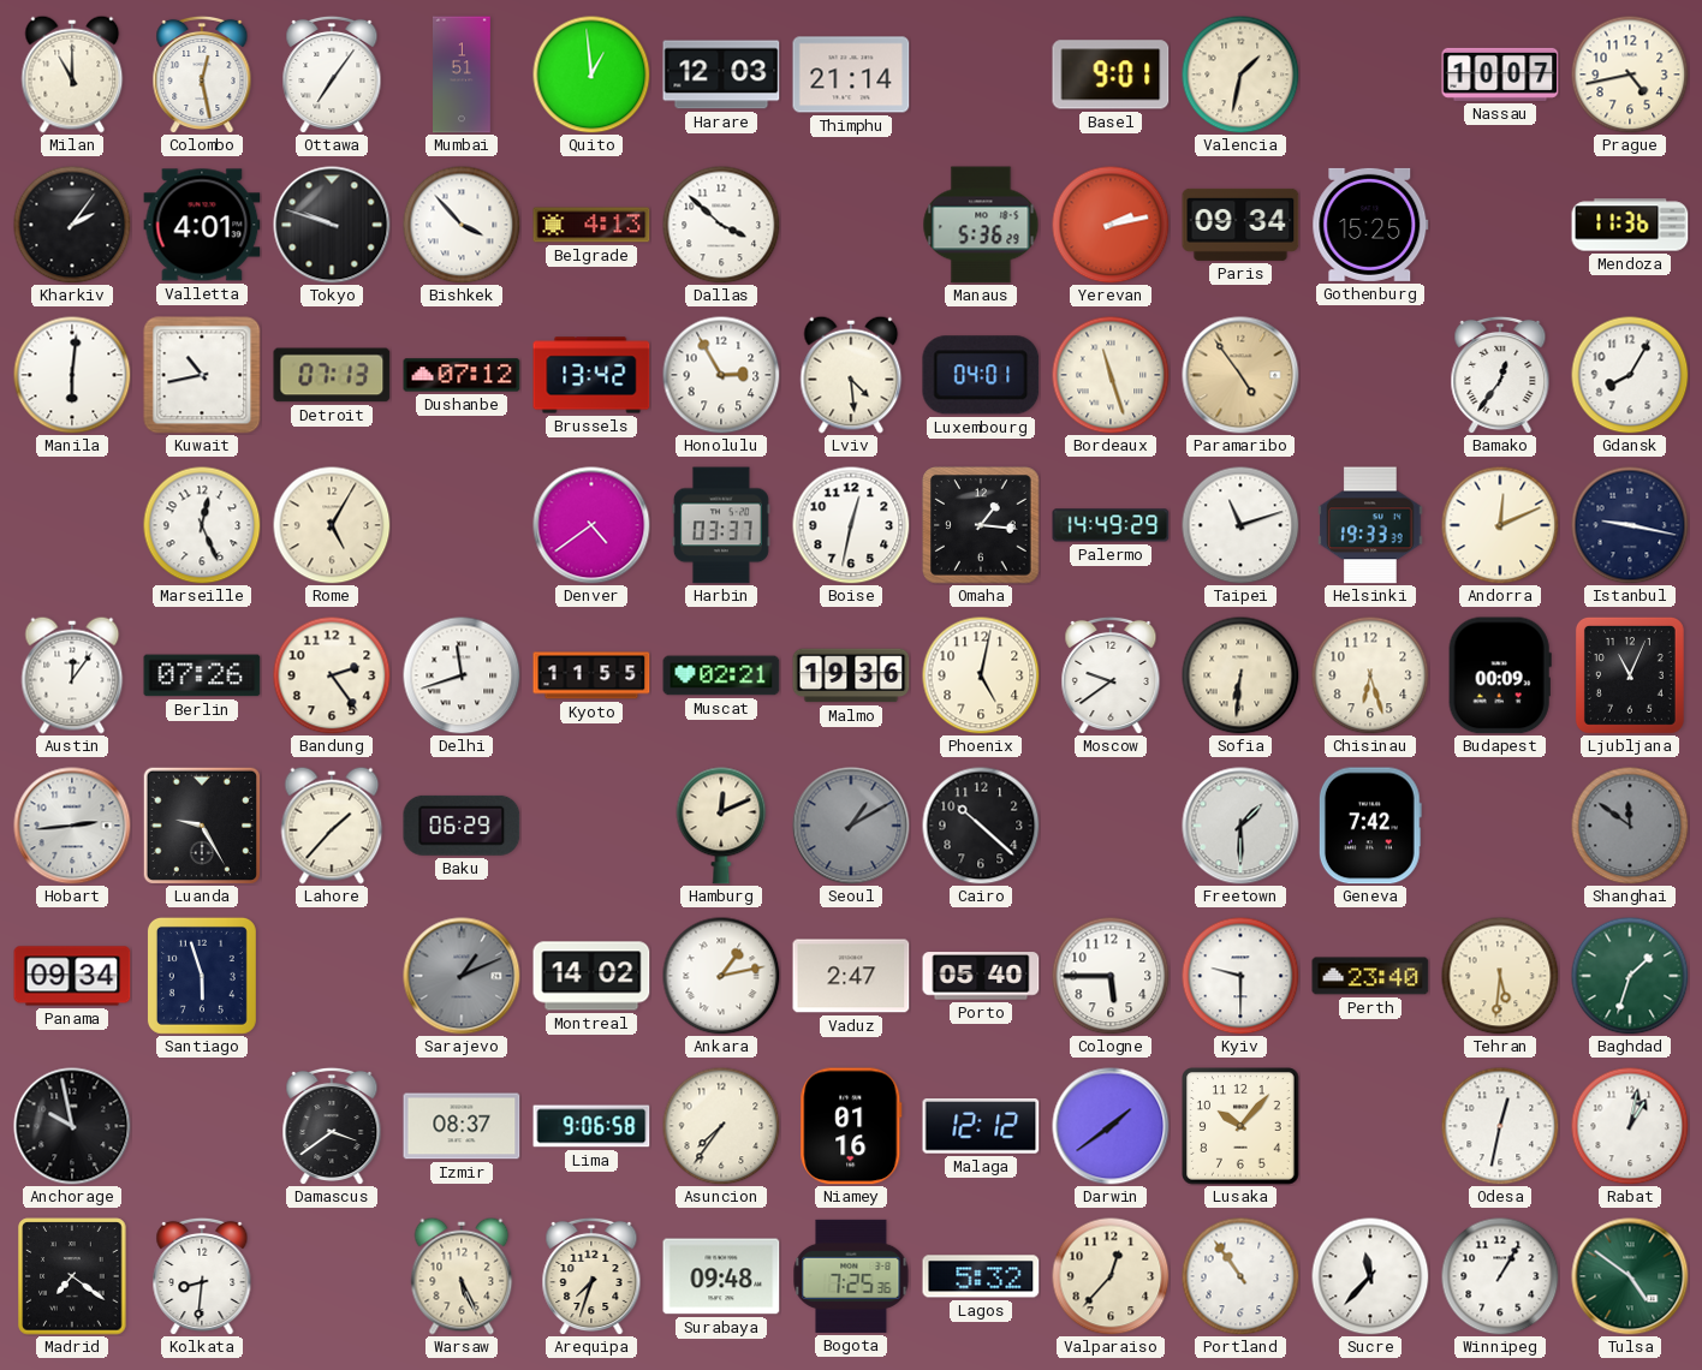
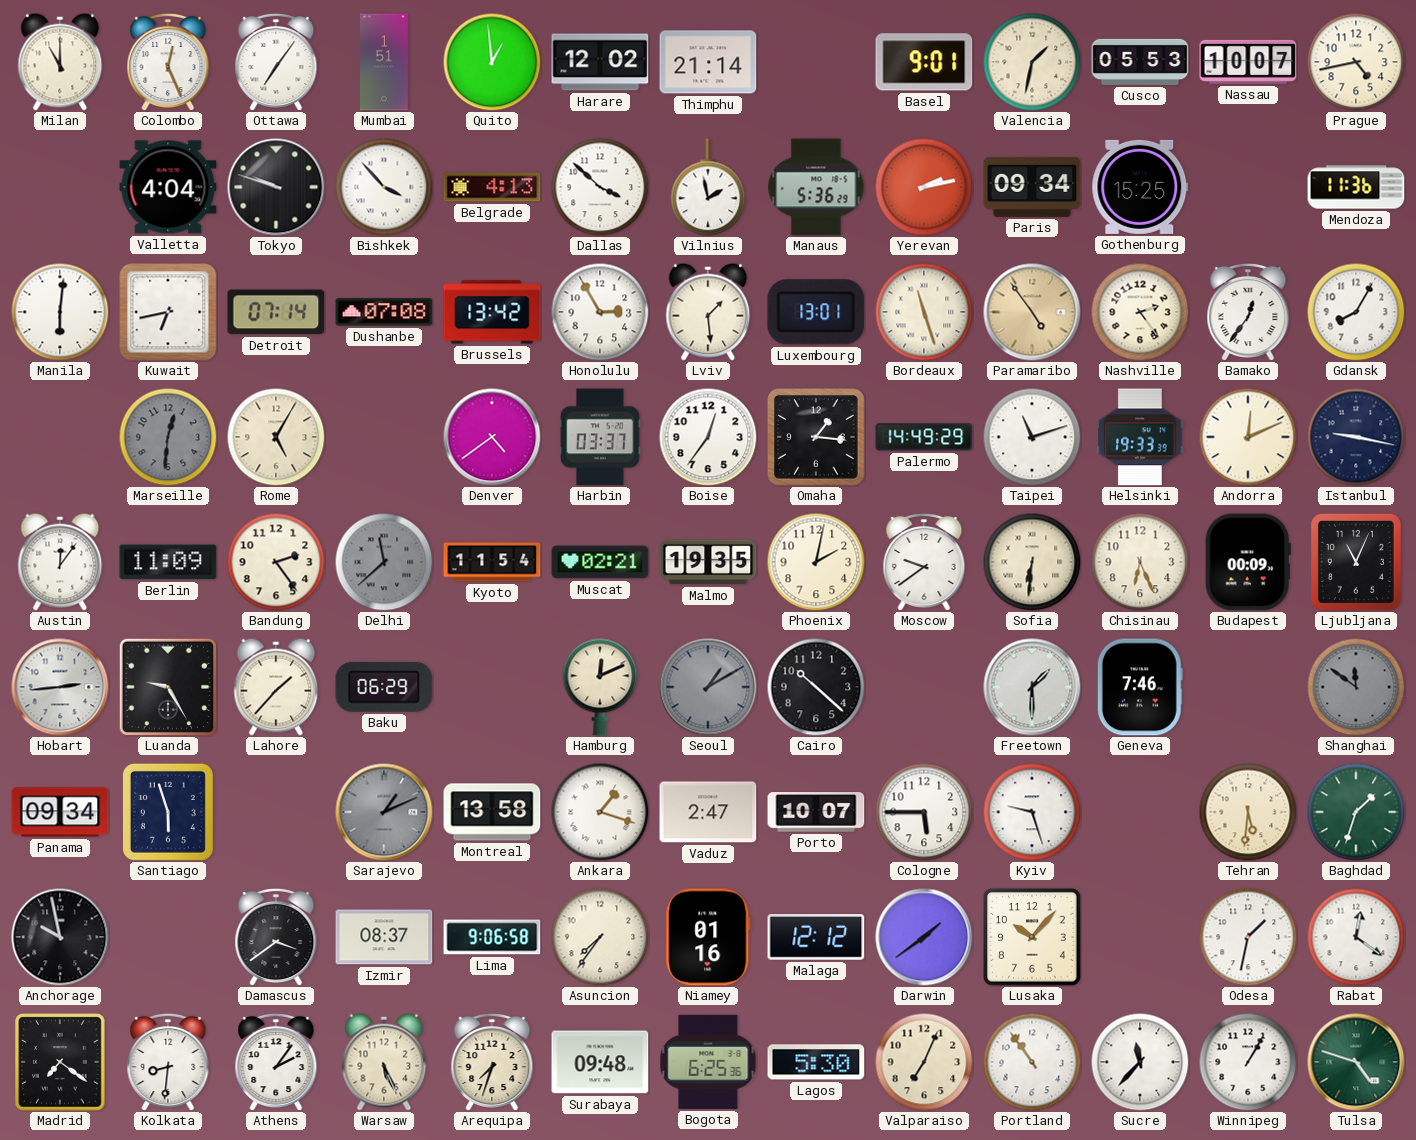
Colombo: 12:28 -> 12:26 (168, 62)
Harare: 12:03 -> 12:02 (600, 62)
Cusco: none -> 05:53 (1140, 62)
Kharkiv: 2:06 -> none (72, 225)
Valletta: 4:01 -> 4:04 (168, 187)
Vilnius: none -> 1:58 (708, 187)
Kuwait: 10:43 -> 6:43 (168, 312)
Detroit: 07:13 -> 07:14 (276, 312)
Dushanbe: 07:12 -> 07:08 (384, 312)
Lviv: 4:29 -> 1:29 (708, 312)
Luxembourg: 04:01 -> 13:01 (816, 312)
Nashville: none -> 2:24 (1140, 312)
Marseille: 12:26 -> 12:31 (168, 437)
Marseille dial: white -> grey (168, 437)
Boise: 12:32 -> 12:36 (708, 437)
Berlin: 07:26 -> 11:09 (168, 562)
Delhi: 11:42 -> 11:38 (384, 562)
Delhi dial: white -> grey (384, 562)
Kyoto: 11:55 -> 11:54 (492, 562)
Malmo: 19:36 -> 19:35 (708, 562)
Phoenix: 5:02 -> 2:02 (816, 562)
Chisinau: 6:27 -> 6:26 (1140, 562)
Geneva: 7:42 -> 7:46 (1140, 687)
Montreal: 14:02 -> 13:58 (492, 812)
Ankara: 1:13 -> 1:18 (600, 812)
Porto: 05:40 -> 10:07 (816, 812)
Kyiv: 9:30 -> 9:27 (1032, 812)
Perth: 23:40 -> none (1370, 976)
Odesa: 12:32 -> 1:32 (1248, 937)
Rabat: 1:02 -> 12:21 (1356, 937)
Athens: none -> 2:06 (276, 1062)
Bogota: 7:25 -> 6:25 (708, 1062)
Lagos: 5:32 -> 5:30 (816, 1062)
Valparaiso: 12:37 -> 7:04 (924, 1062)
Tulsa: 4:51 -> 4:48 (1356, 1062)
